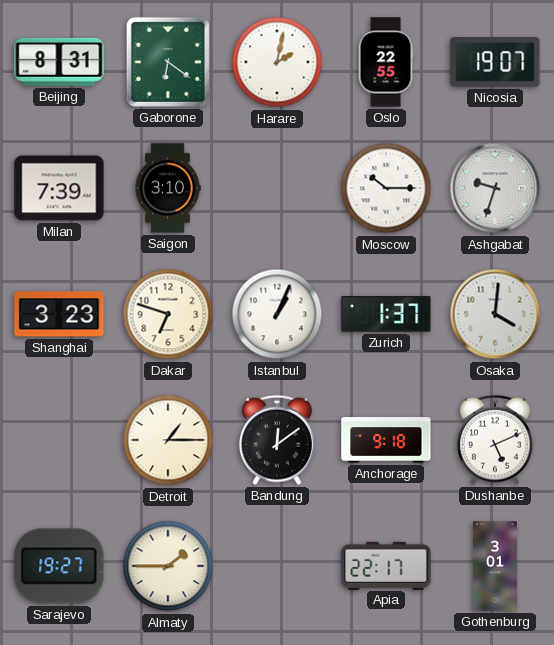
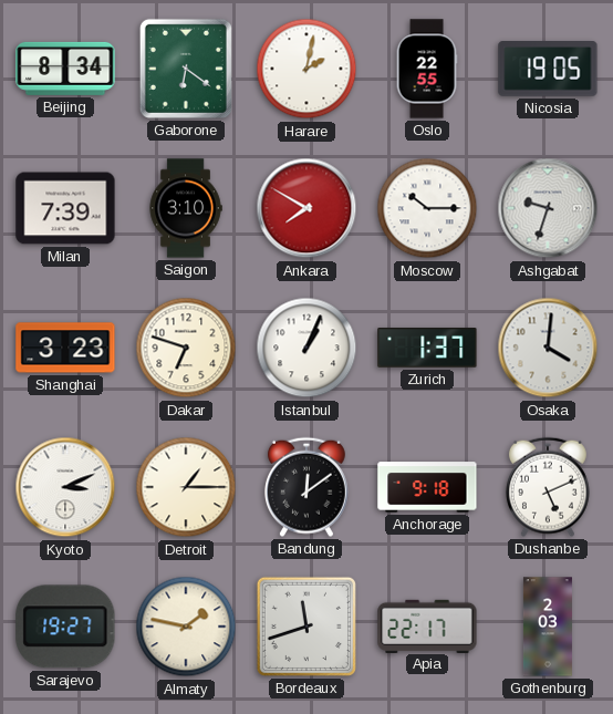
Beijing: 8:31 -> 8:34 (65, 69)
Nicosia: 19:07 -> 19:05 (548, 70)
Ankara: none -> 7:50 (306, 208)
Kyoto: none -> 3:11 (65, 487)
Almaty: 1:45 -> 1:47 (186, 627)
Bordeaux: none -> 11:42 (306, 627)
Gothenburg: 3:01 -> 2:03 (548, 627)
